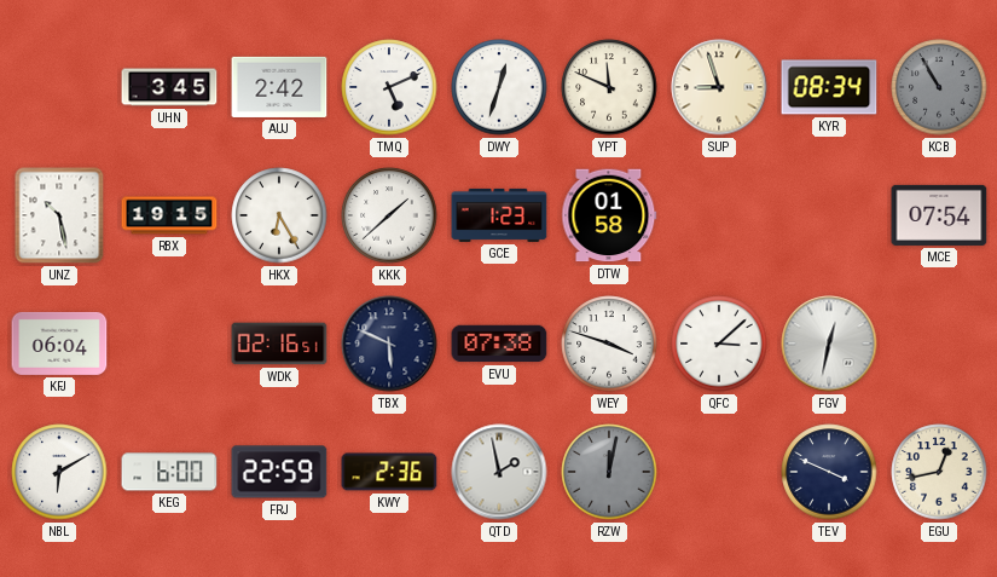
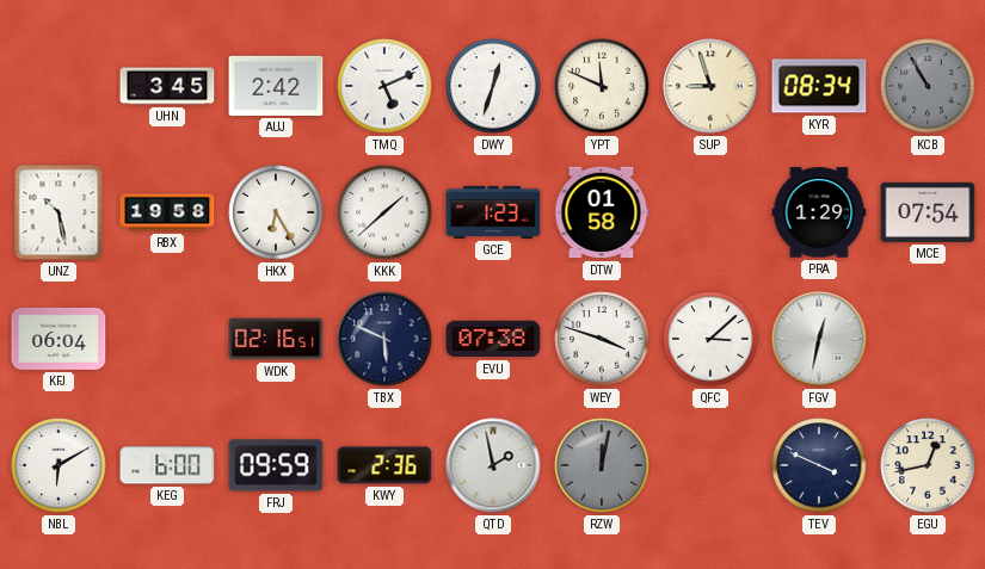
RBX: 19:15 -> 19:58 (167, 212)
PRA: none -> 1:29 (819, 212)
FRJ: 22:59 -> 09:59 (276, 465)
